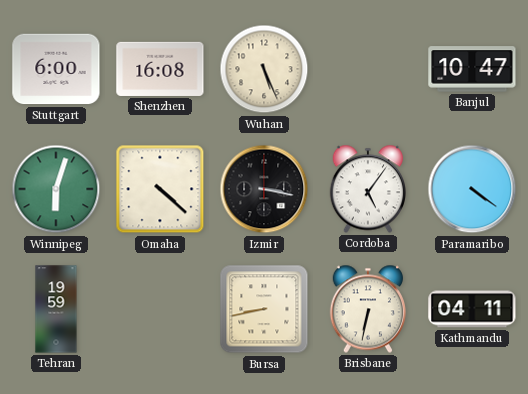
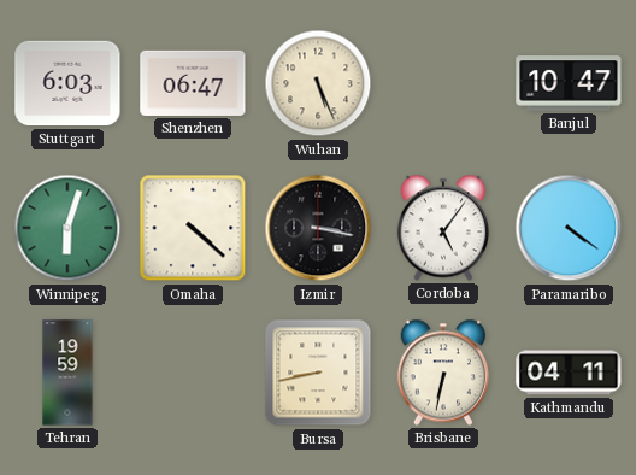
Stuttgart: 6:00 -> 6:03 (67, 83)
Shenzhen: 16:08 -> 06:47 (193, 83)
